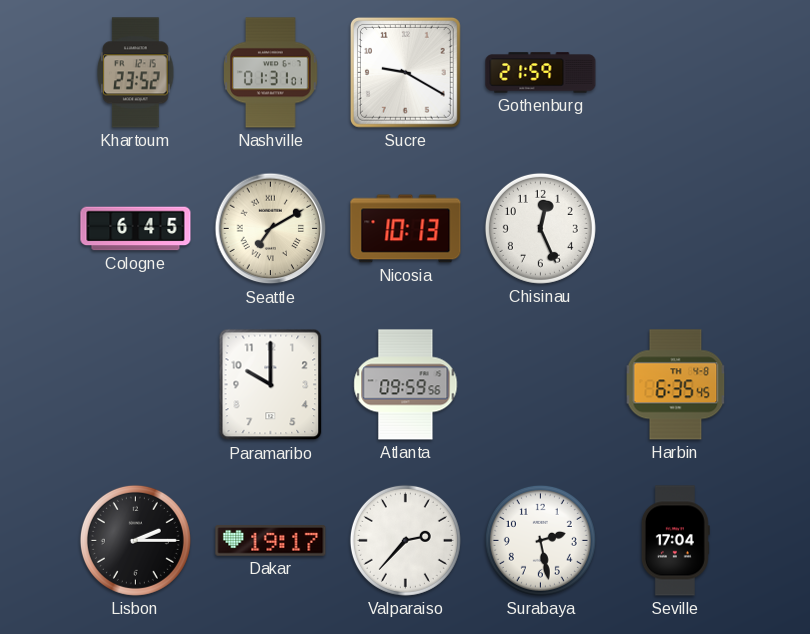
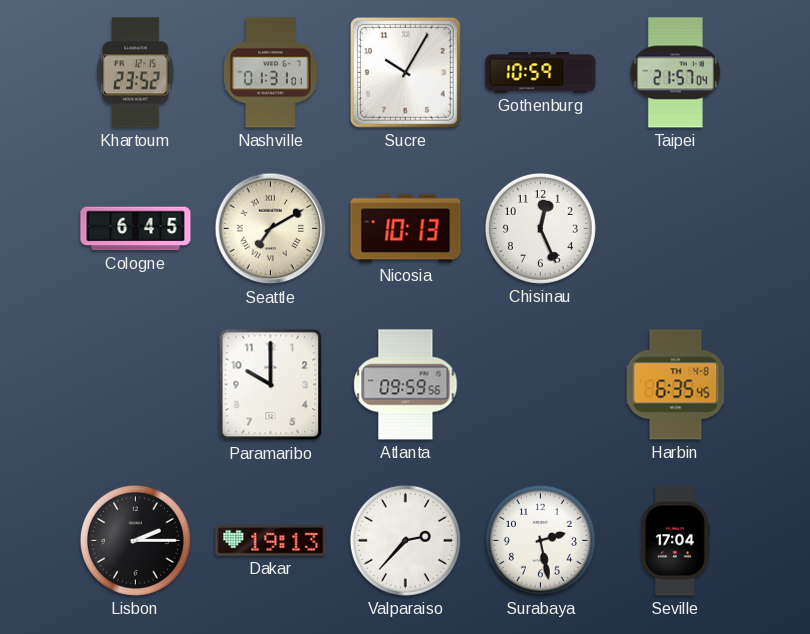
Sucre: 9:20 -> 10:05 (405, 72)
Gothenburg: 21:59 -> 10:59 (541, 73)
Taipei: none -> 21:57 (675, 73)
Dakar: 19:17 -> 19:13 (271, 541)
